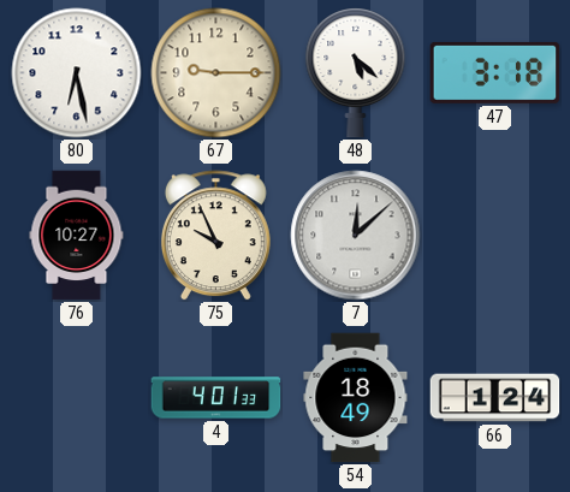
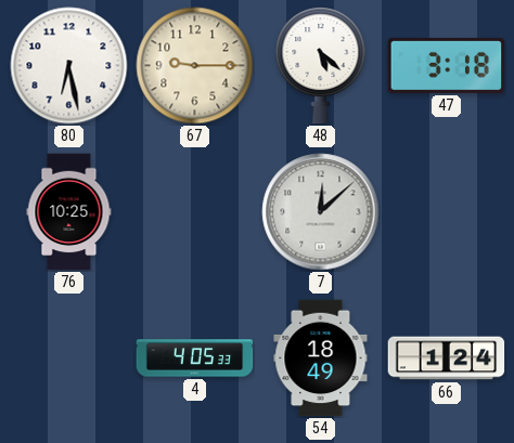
76: 10:27 -> 10:25 (69, 212)
75: 9:56 -> none (215, 236)
4: 4:01 -> 4:05 (195, 359)
